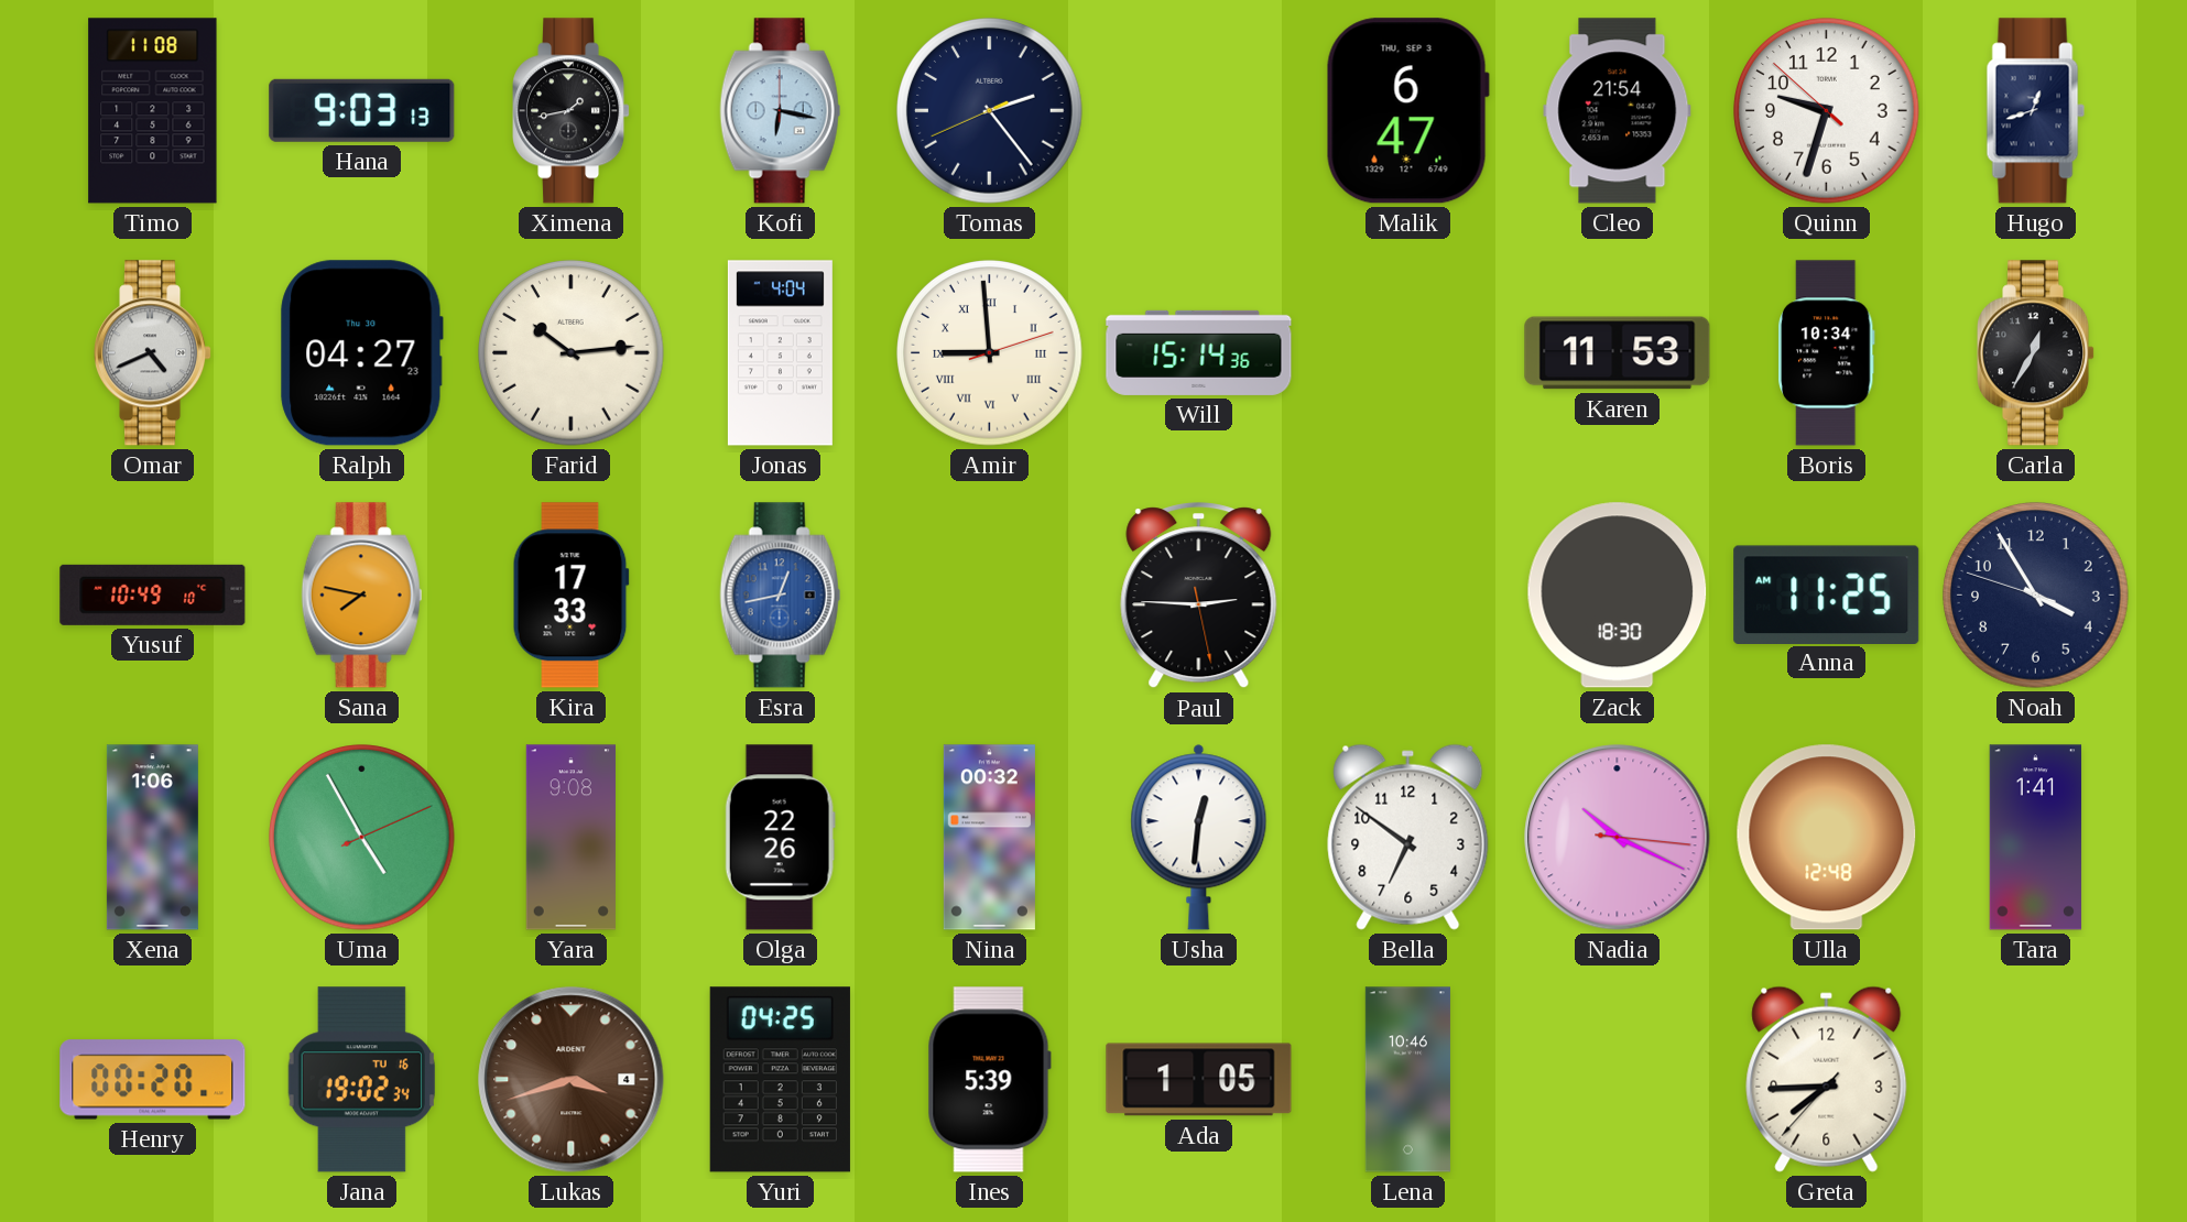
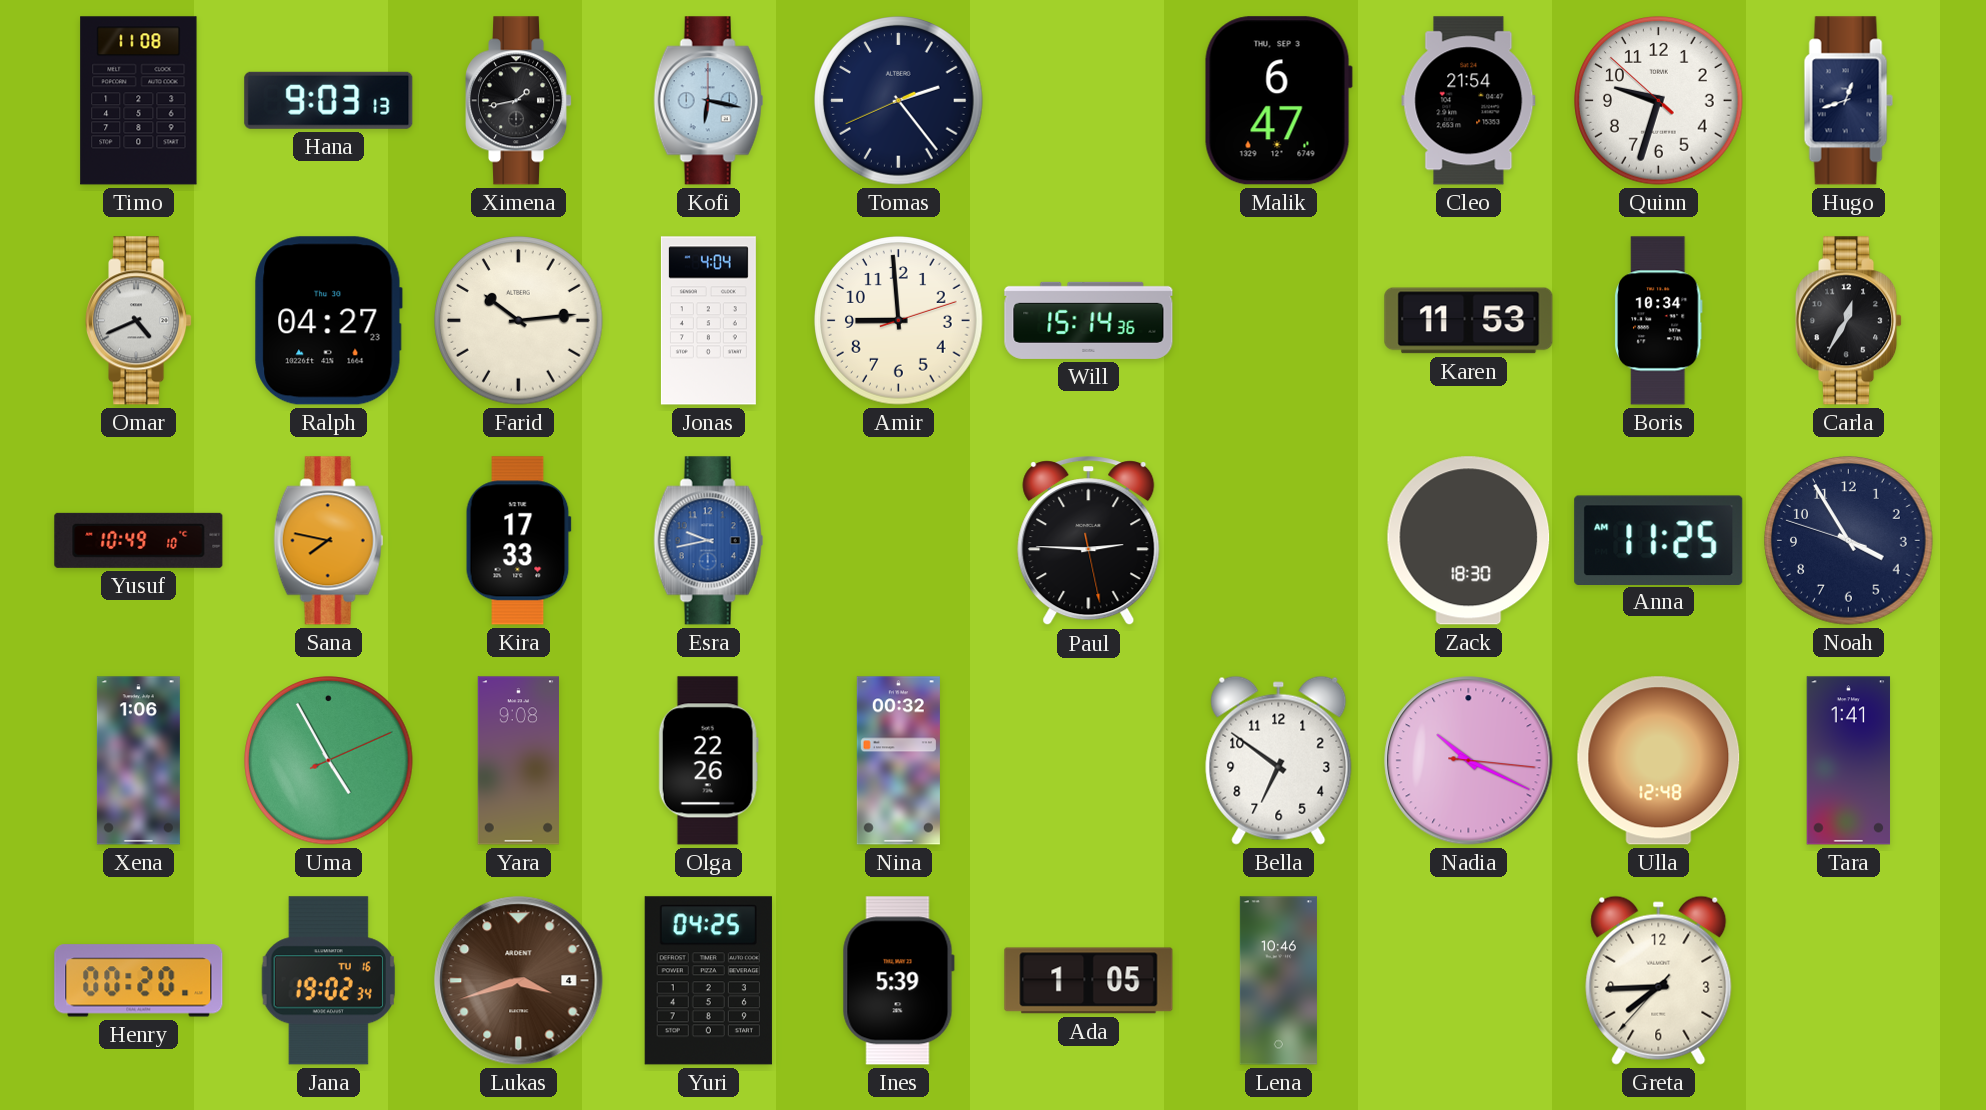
Amir numerals: Roman -> Arabic (899, 321)
Esra: 12:43 -> 9:43 (709, 541)
Usha: 12:31 -> none (1199, 837)
